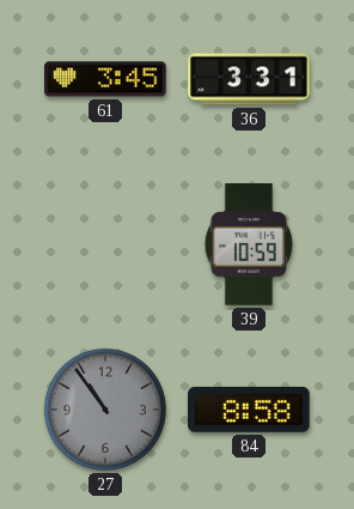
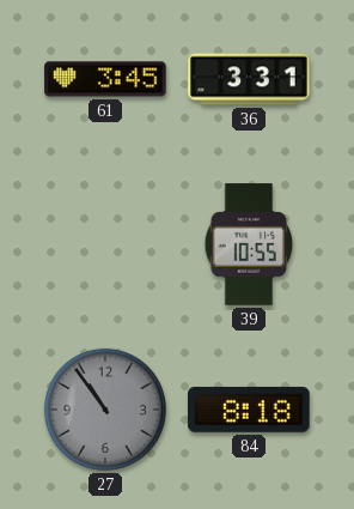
39: 10:59 -> 10:55 (249, 244)
84: 8:58 -> 8:18 (249, 410)
